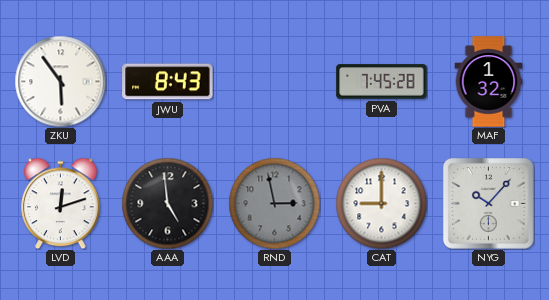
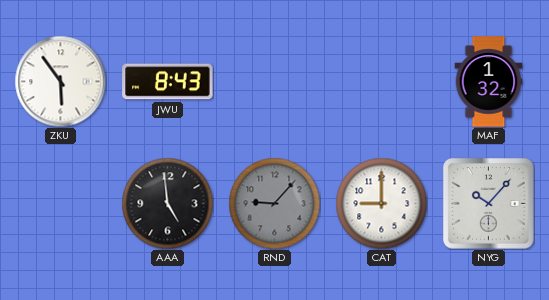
PVA: 7:45 -> none (382, 82)
LVD: 12:12 -> none (61, 203)
RND: 2:58 -> 9:07 (274, 203)
